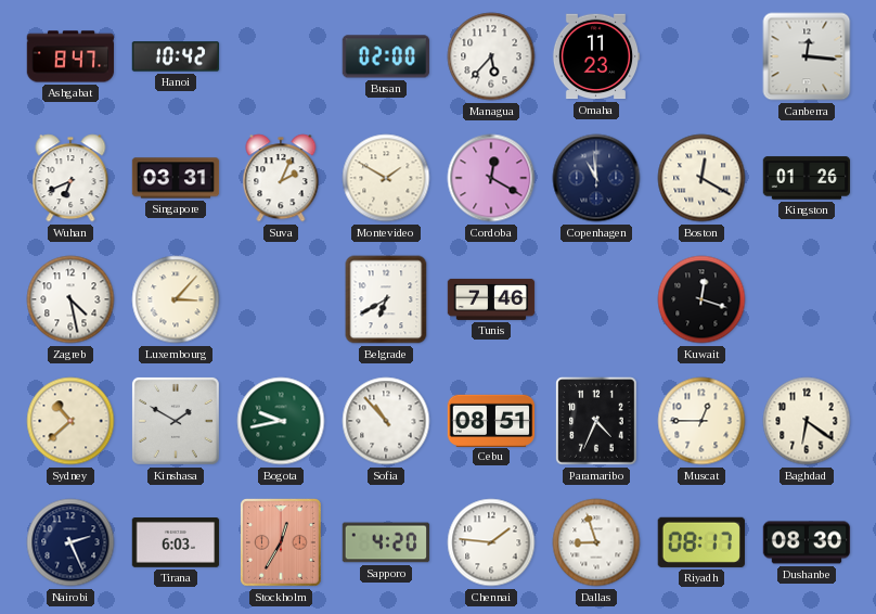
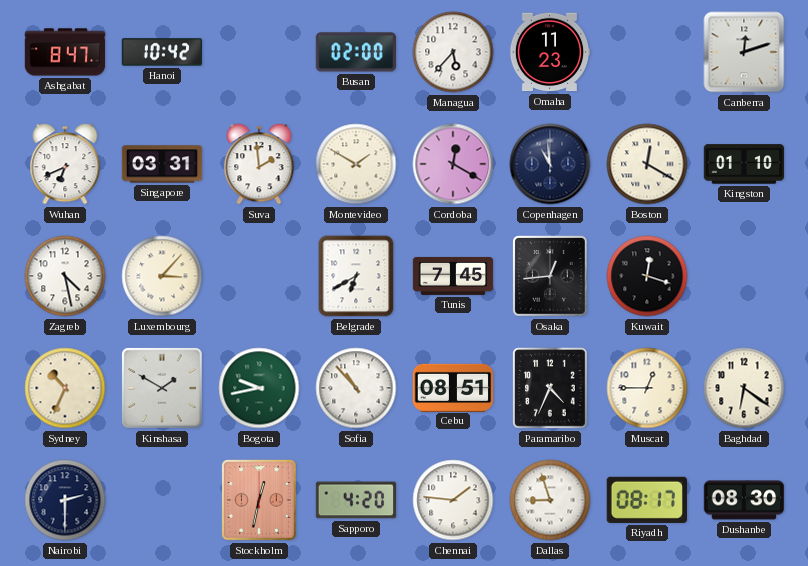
Canberra: 12:16 -> 12:12 (744, 52)
Suva: 2:04 -> 1:59 (259, 164)
Kingston: 01:26 -> 01:10 (744, 164)
Tunis: 7:46 -> 7:45 (453, 276)
Osaka: none -> 12:44 (551, 276)
Sydney: 10:38 -> 10:34 (65, 388)
Nairobi: 2:26 -> 2:30 (65, 500)
Tirana: 6:03 -> none (176, 543)
Stockholm: 12:35 -> 12:32 (260, 500)
